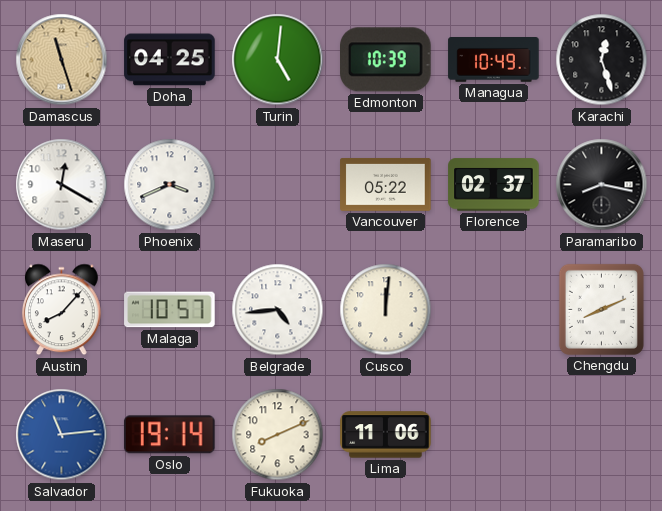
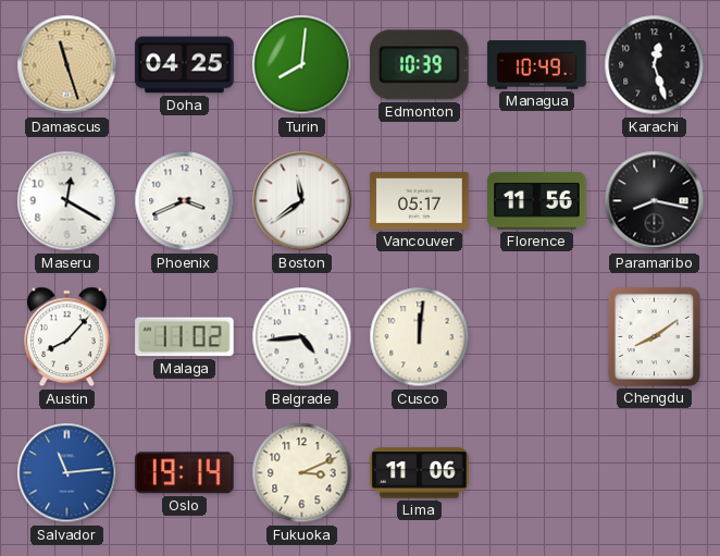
Turin: 5:01 -> 8:01 (302, 65)
Boston: none -> 11:39 (302, 201)
Vancouver: 05:22 -> 05:17 (420, 201)
Florence: 02:37 -> 11:56 (537, 201)
Malaga: 10:57 -> 11:02 (185, 337)
Chengdu: 8:11 -> 8:09 (654, 336)
Fukuoka: 8:11 -> 3:11 (302, 473)
